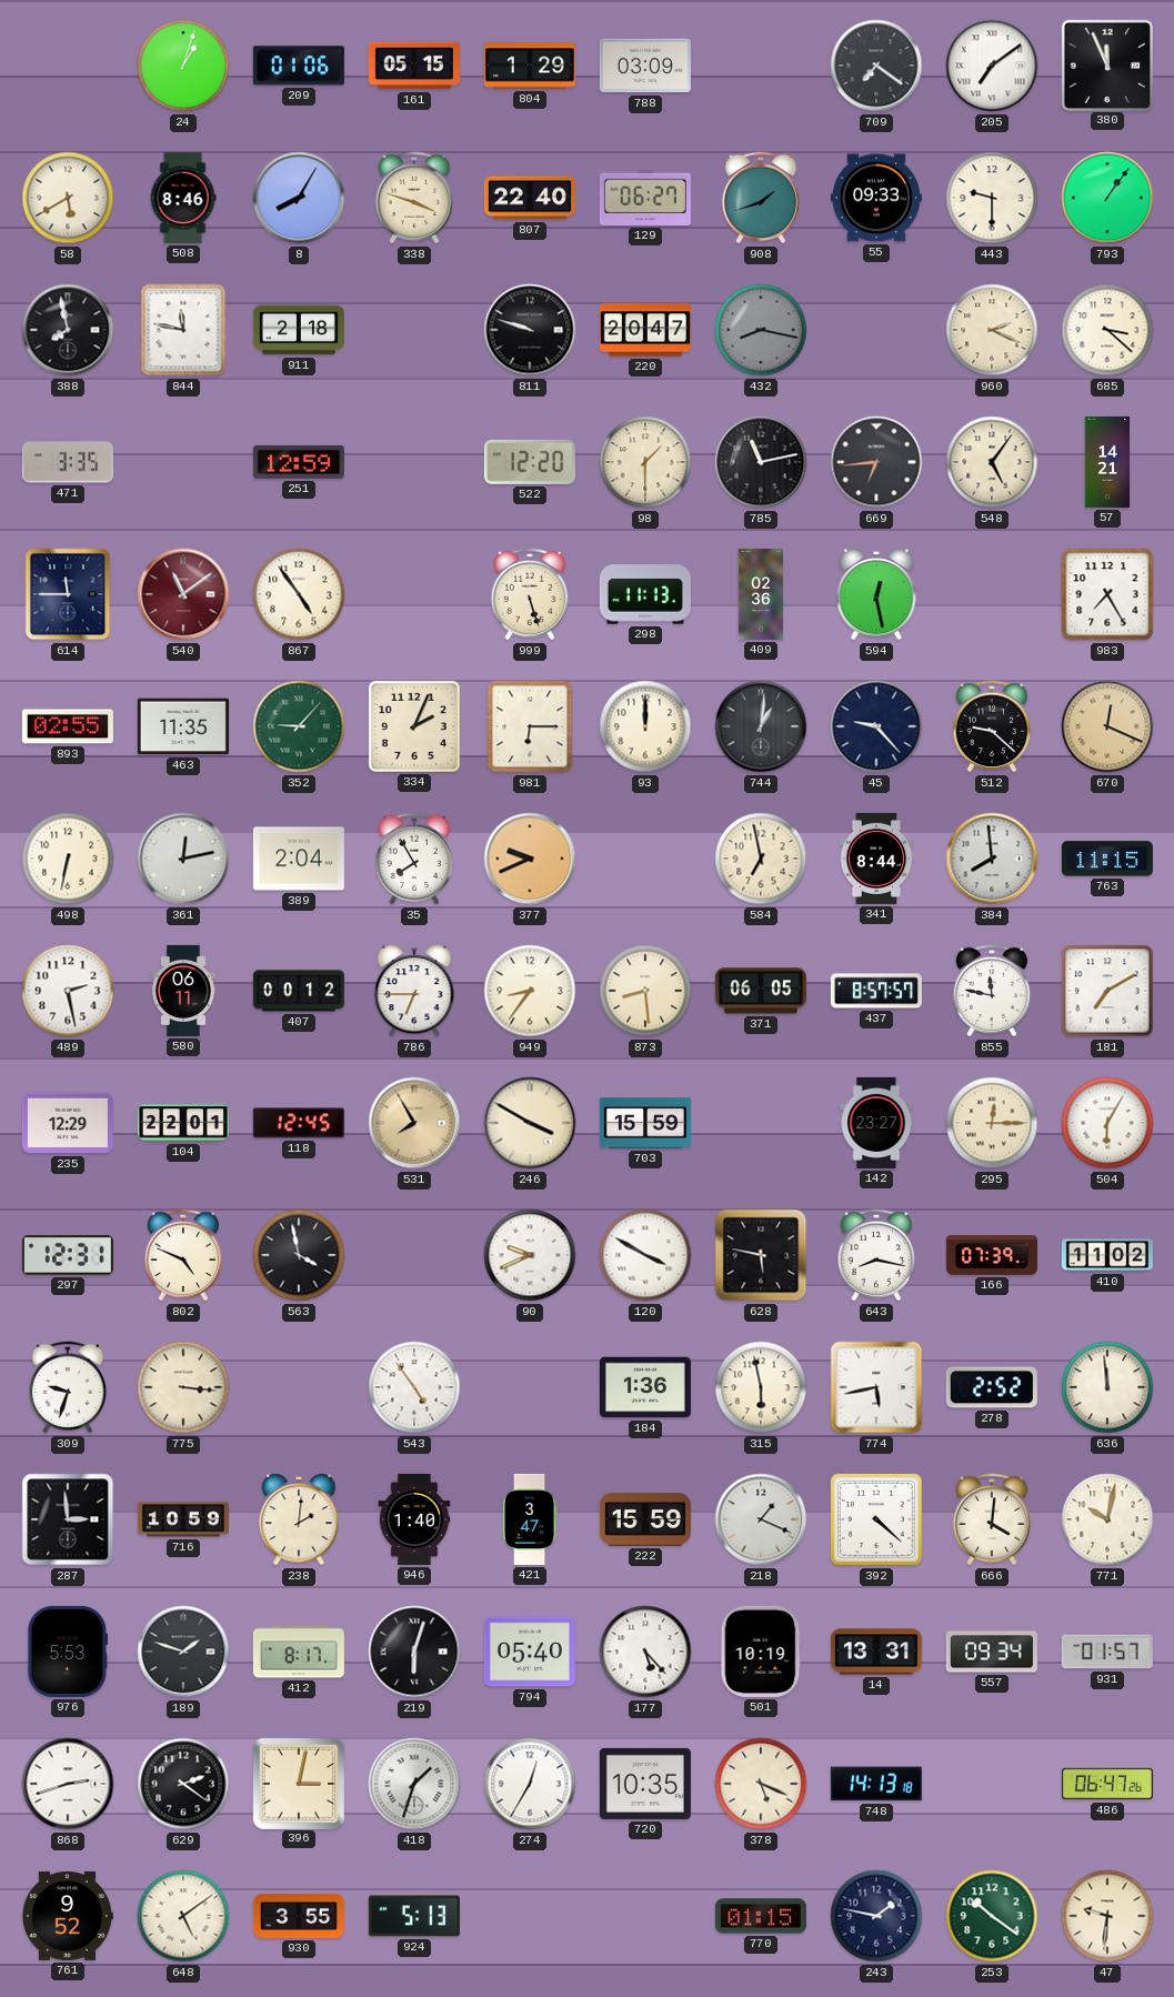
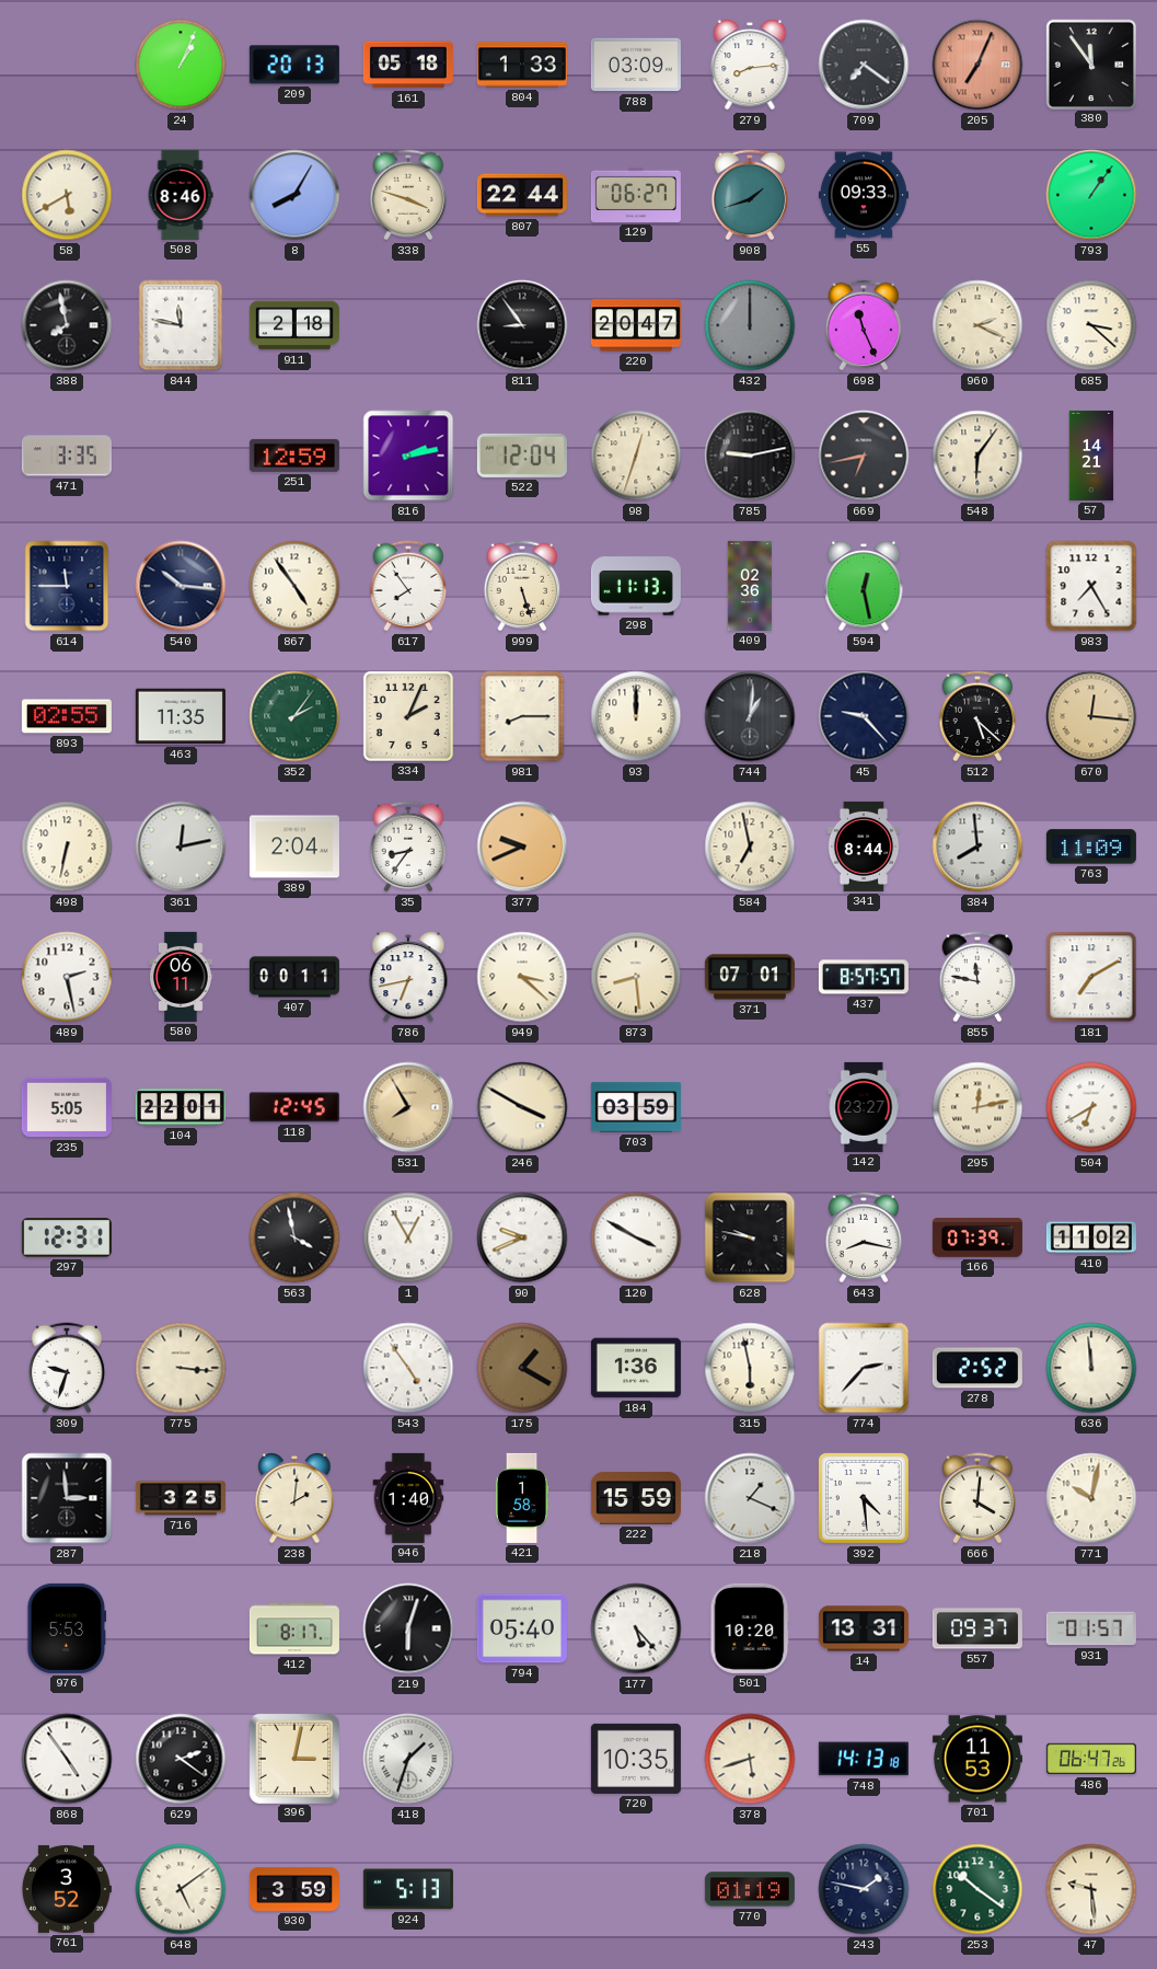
24: 1:03 -> 1:04 (181, 65)
209: 01:06 -> 20:13 (294, 65)
161: 05:15 -> 05:18 (408, 65)
804: 1:29 -> 1:33 (522, 65)
279: none -> 8:14 (750, 66)
205: 7:09 -> 7:04 (977, 65)
205 dial: white -> salmon (977, 65)
380: 11:56 -> 11:54 (1090, 64)
807: 22:40 -> 22:44 (522, 195)
443: 9:30 -> none (992, 198)
811: 9:48 -> 8:54 (522, 325)
432: 8:17 -> 12:00 (750, 325)
698: none -> 11:26 (864, 325)
816: none -> 2:13 (408, 456)
522: 12:20 -> 12:04 (522, 456)
98: 1:30 -> 12:33 (636, 456)
785: 11:13 -> 9:13 (750, 456)
669: 6:44 -> 6:43 (864, 456)
548: 5:06 -> 6:06 (977, 456)
540: 11:09 -> 10:16 (181, 586)
540 dial: burgundy -> navy (181, 586)
617: none -> 7:54 (408, 586)
352: 9:07 -> 2:06 (294, 716)
981: 6:15 -> 8:15 (522, 716)
512: 9:22 -> 5:22 (977, 716)
670: 12:19 -> 12:16 (1091, 716)
35: 7:55 -> 8:36 (408, 847)
763: 11:15 -> 11:09 (1091, 847)
407: 00:12 -> 00:11 (294, 977)
786: 6:45 -> 6:43 (408, 978)
949: 8:36 -> 3:22 (522, 977)
371: 06:05 -> 07:01 (750, 977)
235: 12:29 -> 5:05 (67, 1107)
703: 15:59 -> 03:59 (636, 1107)
295: 12:15 -> 12:13 (977, 1107)
504: 6:05 -> 6:40 (1091, 1107)
802: 4:49 -> none (183, 1255)
1: none -> 12:55 (408, 1237)
628: 5:47 -> 9:47 (750, 1237)
175: none -> 1:20 (522, 1368)
774: 5:43 -> 2:37 (864, 1368)
716: 10:59 -> 3:25 (181, 1498)
421: 3:47 -> 1:58 (522, 1498)
392: 4:22 -> 4:29 (864, 1498)
189: 1:48 -> none (183, 1652)
501: 10:19 -> 10:20 (750, 1628)
557: 09:34 -> 09:37 (977, 1628)
868: 2:42 -> 4:54 (67, 1759)
274: 12:35 -> none (530, 1784)
378: 5:19 -> 5:42 (750, 1759)
701: none -> 11:53 (977, 1759)
761: 9:52 -> 3:52 (66, 1889)
930: 3:55 -> 3:59 (294, 1890)
770: 01:15 -> 01:19 (750, 1889)
47: 9:31 -> 9:29 (1091, 1889)
